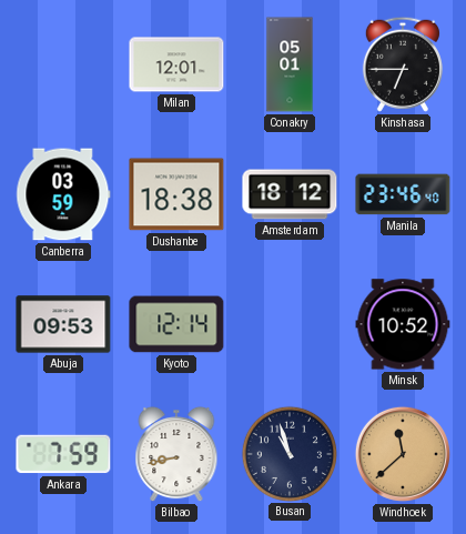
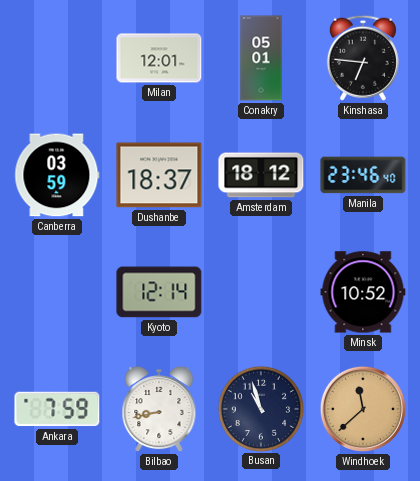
Kinshasa: 6:45 -> 6:46 (363, 58)
Dushanbe: 18:38 -> 18:37 (159, 175)
Abuja: 09:53 -> none (63, 324)
